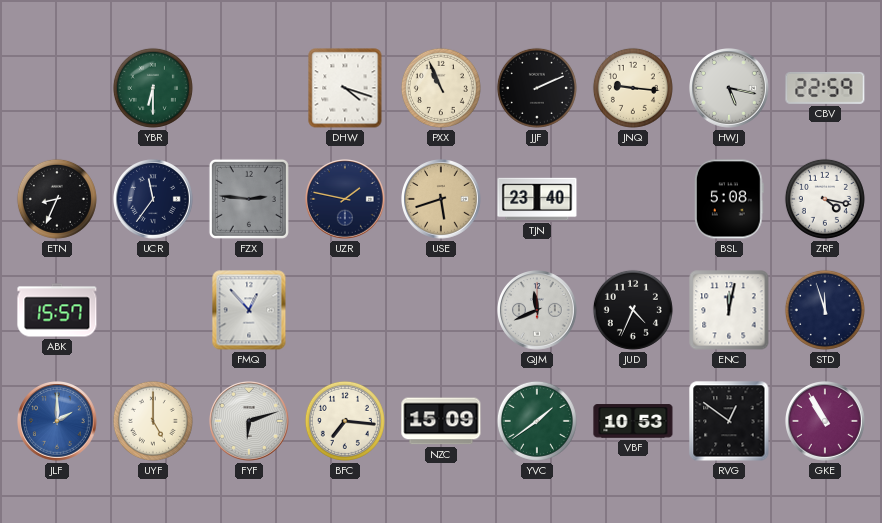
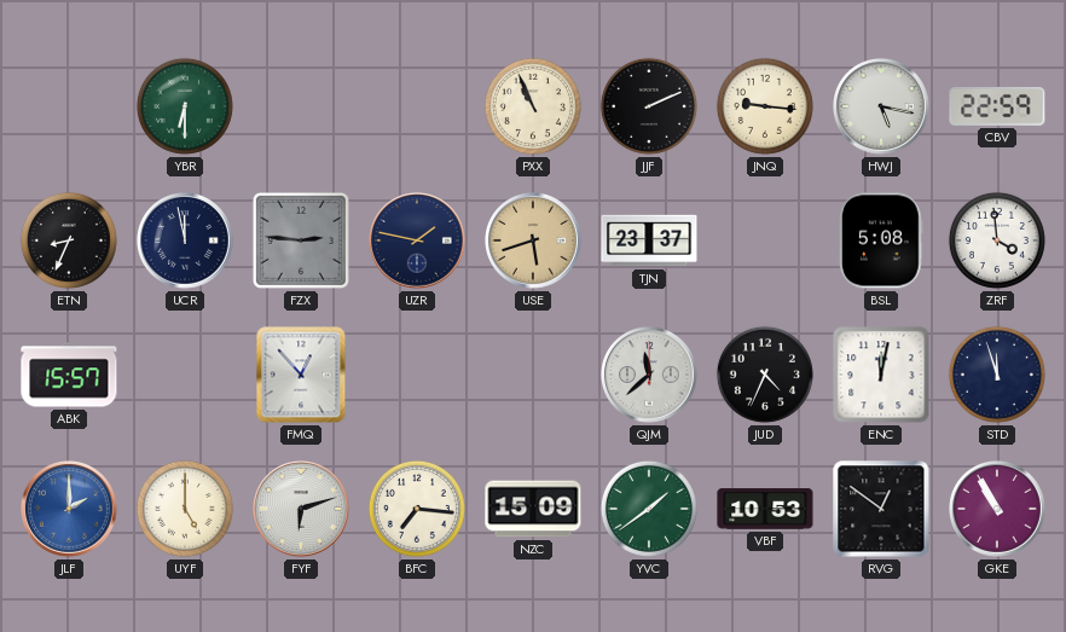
DHW: 4:18 -> none (345, 88)
UCR: 11:36 -> 11:58 (185, 240)
TJN: 23:40 -> 23:37 (649, 240)
ZRF: 4:17 -> 3:59 (997, 240)
QJM: 11:41 -> 11:38 (649, 375)
